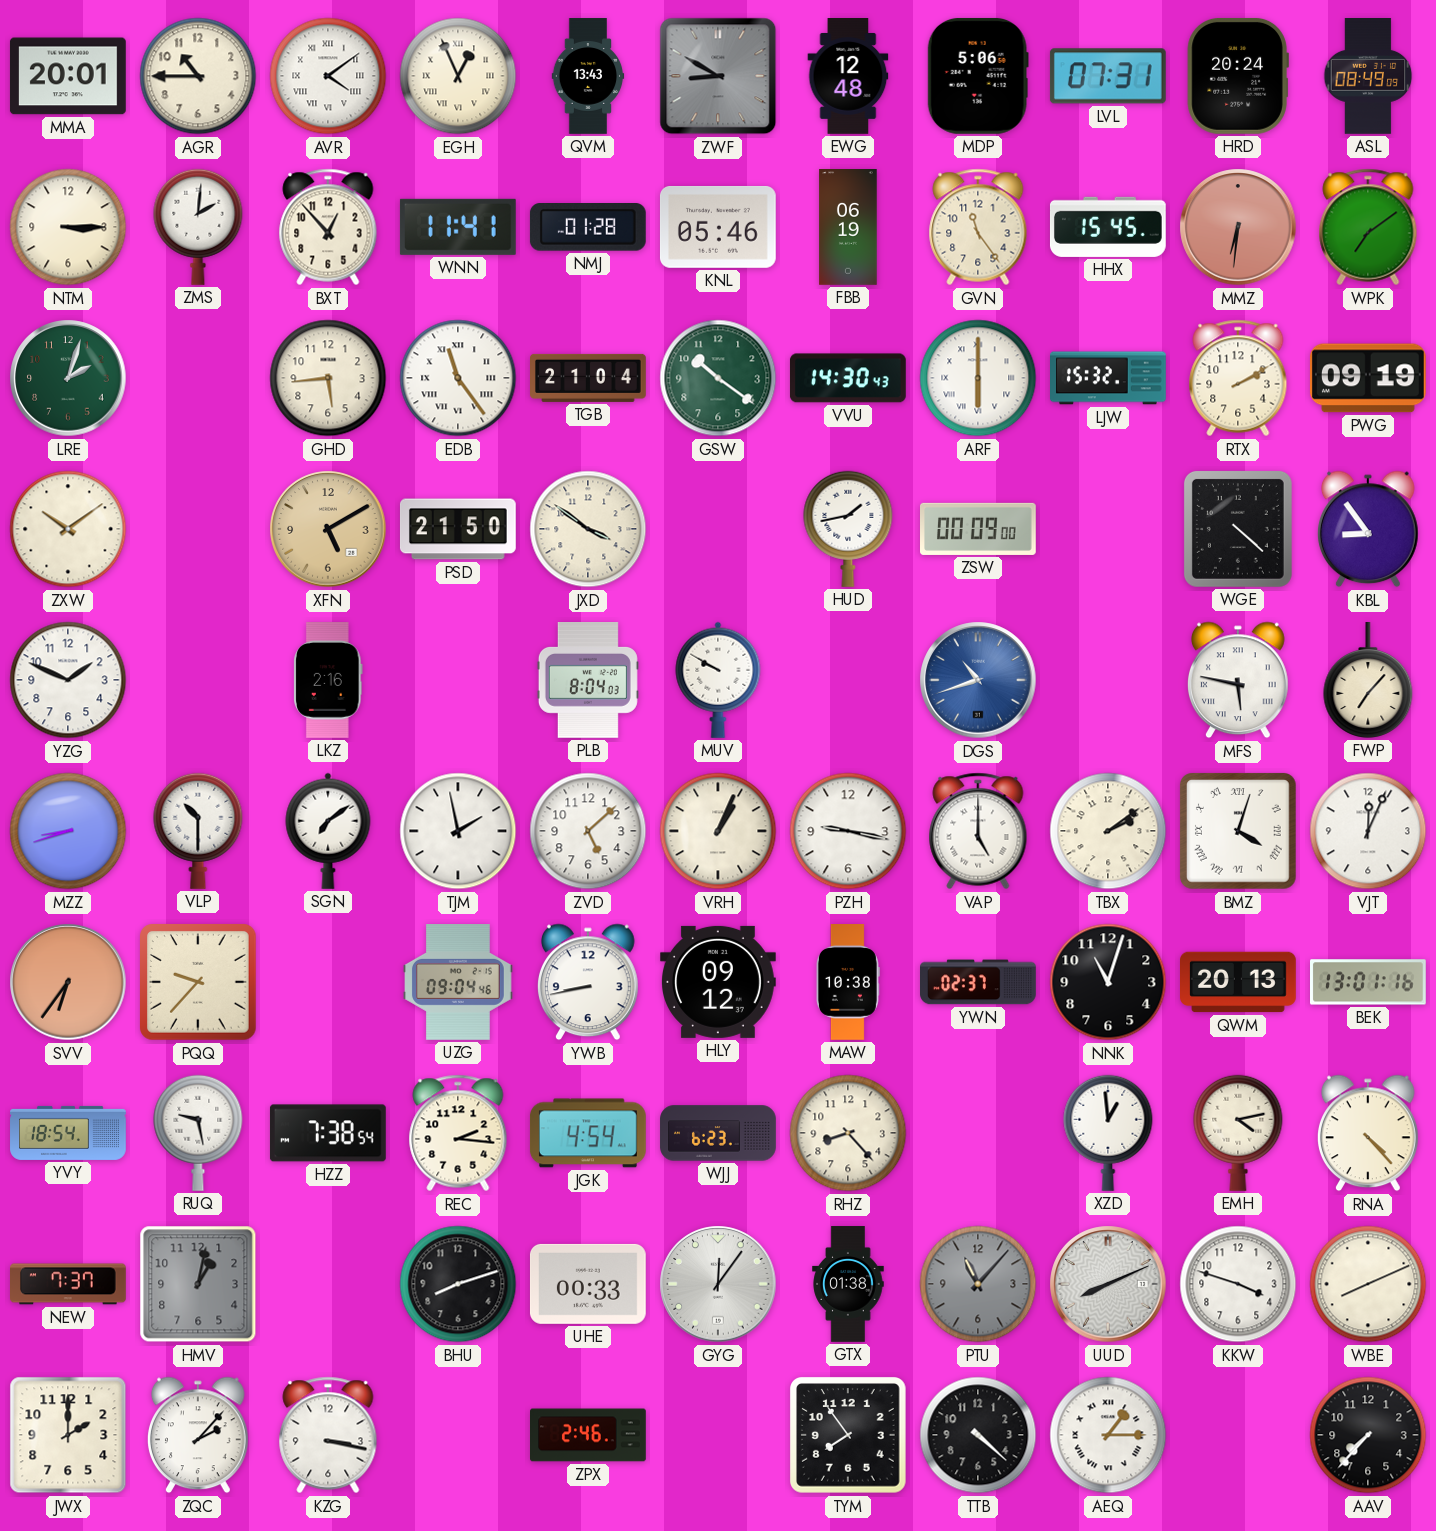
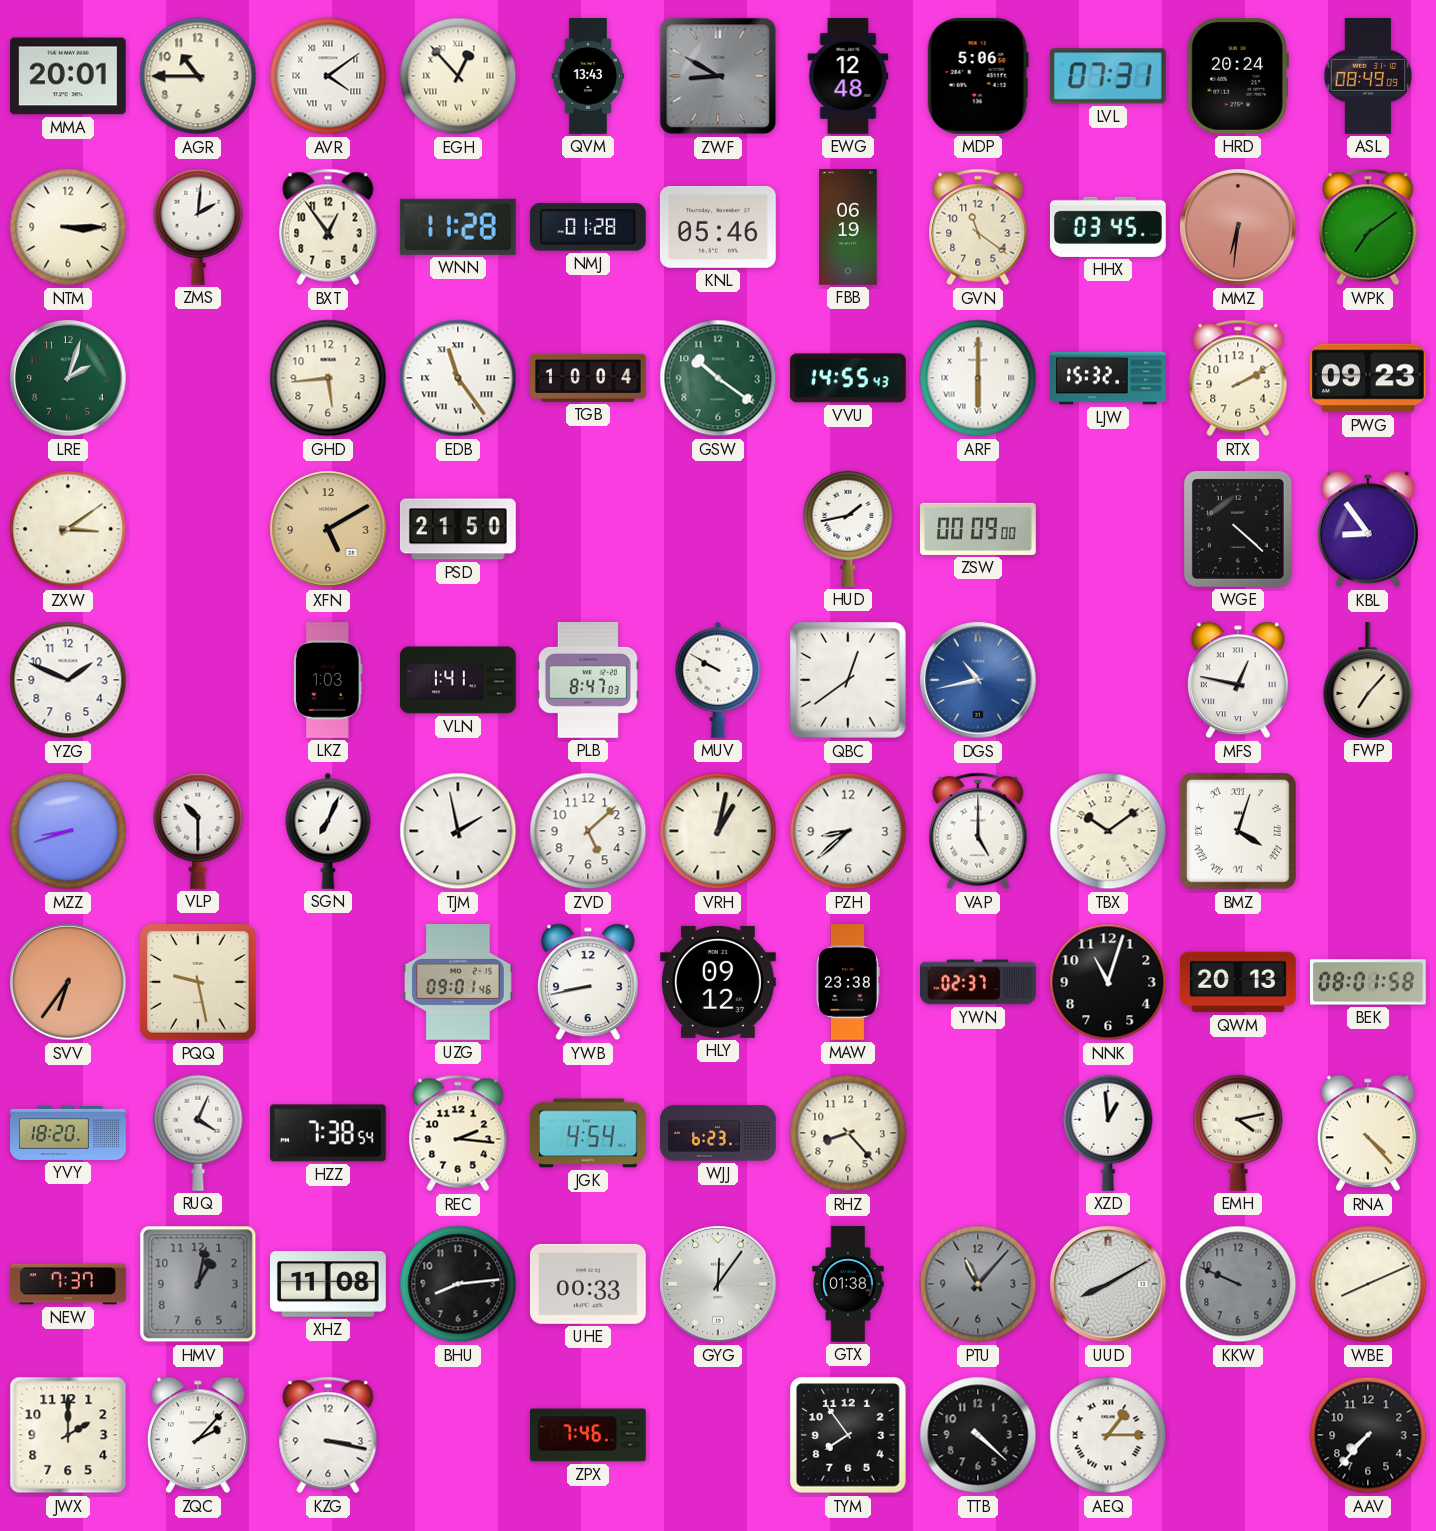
EGH: 12:56 -> 12:53 (458, 76)
BXT: 12:53 -> 12:54 (328, 227)
WNN: 11:41 -> 11:28 (458, 227)
GVN: 11:24 -> 11:21 (978, 227)
HHX: 15:45 -> 03:45 (1108, 227)
TGB: 21:04 -> 10:04 (589, 378)
VVU: 14:30 -> 14:55 (848, 378)
PWG: 09:19 -> 09:23 (1368, 378)
ZXW: 10:09 -> 3:09 (68, 529)
JXD: 3:51 -> none (588, 529)
LKZ: 2:16 -> 1:03 (328, 681)
VLN: none -> 1:41 (459, 680)
PLB: 8:04 -> 8:47 (588, 681)
QBC: none -> 12:39 (849, 681)
DGS: 10:42 -> 10:43 (978, 680)
MFS: 5:47 -> 12:47 (1238, 680)
SGN: 7:09 -> 7:04 (328, 831)
VRH: 1:04 -> 1:02 (718, 831)
PZH: 9:17 -> 8:38 (848, 831)
TBX: 2:09 -> 10:09 (1108, 831)
VJT: 12:04 -> none (1368, 831)
PQQ: 9:37 -> 9:28 (199, 983)
UZG: 09:04 -> 09:01 (459, 983)
MAW: 10:38 -> 23:38 (847, 983)
BEK: 13:01 -> 08:01 (1369, 982)
YVY: 18:54 -> 18:20 (68, 1133)
RUQ: 9:28 -> 4:04 (198, 1133)
XHZ: none -> 11:08 (329, 1284)
BHU: 8:12 -> 8:14 (458, 1284)
UUD: 8:11 -> 8:10 (1108, 1284)
KKW: 3:48 -> 9:49 (1238, 1284)
KKW dial: white -> grey (1238, 1284)
ZPX: 2:46 -> 7:46 (589, 1435)
